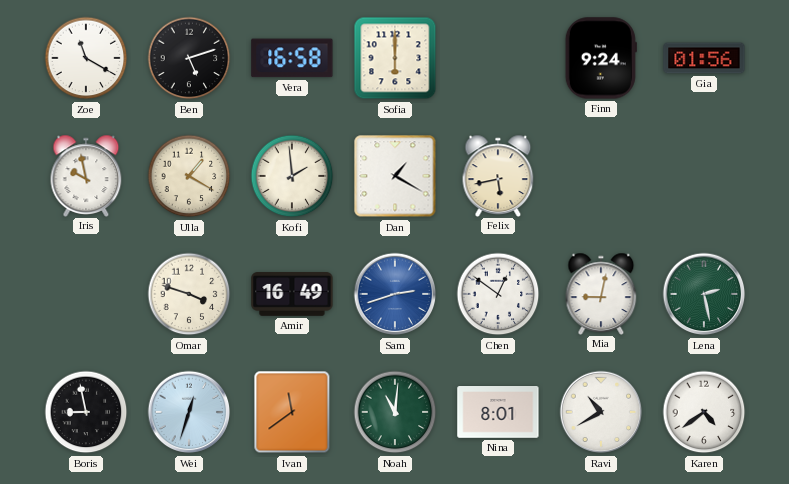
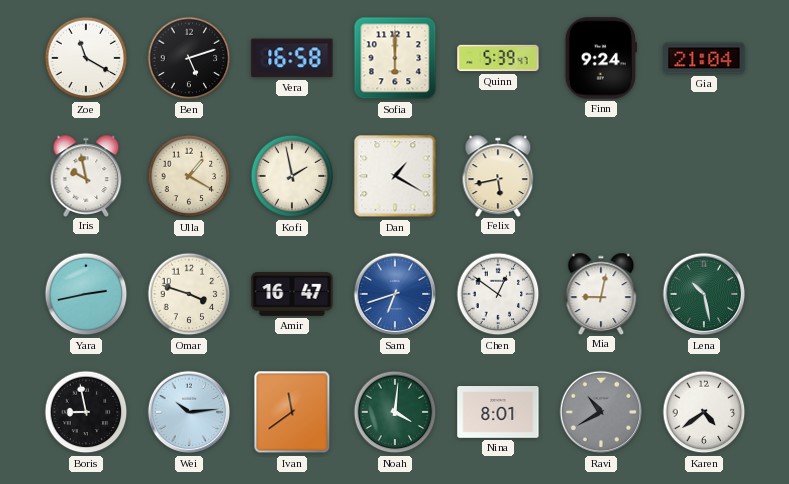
Quinn: none -> 5:39 (498, 58)
Gia: 01:56 -> 21:04 (704, 58)
Kofi: 1:59 -> 1:58 (292, 176)
Yara: none -> 2:43 (86, 294)
Amir: 16:49 -> 16:47 (292, 294)
Sam: 2:42 -> 6:42 (395, 294)
Lena: 2:28 -> 10:28 (704, 294)
Wei: 12:33 -> 10:14 (189, 412)
Noah: 11:01 -> 4:01 (395, 412)
Ravi dial: white -> grey (601, 412)
